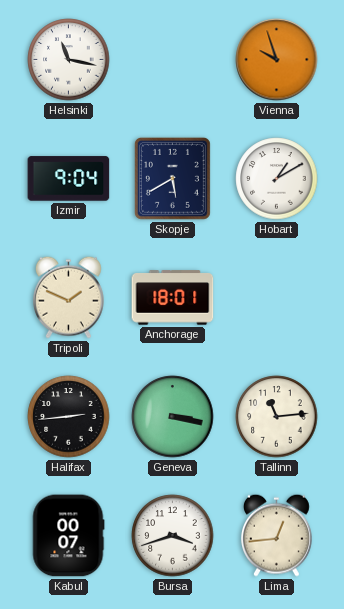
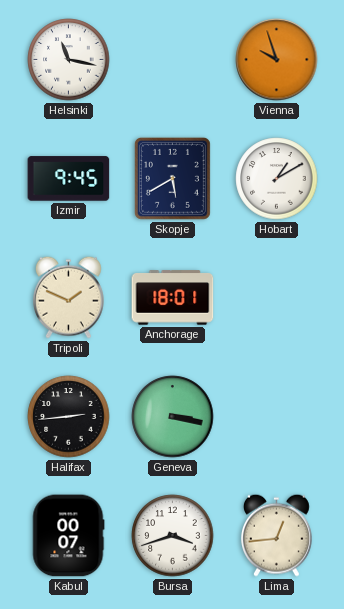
Izmir: 9:04 -> 9:45 (69, 179)
Tallinn: 11:14 -> none (277, 417)
